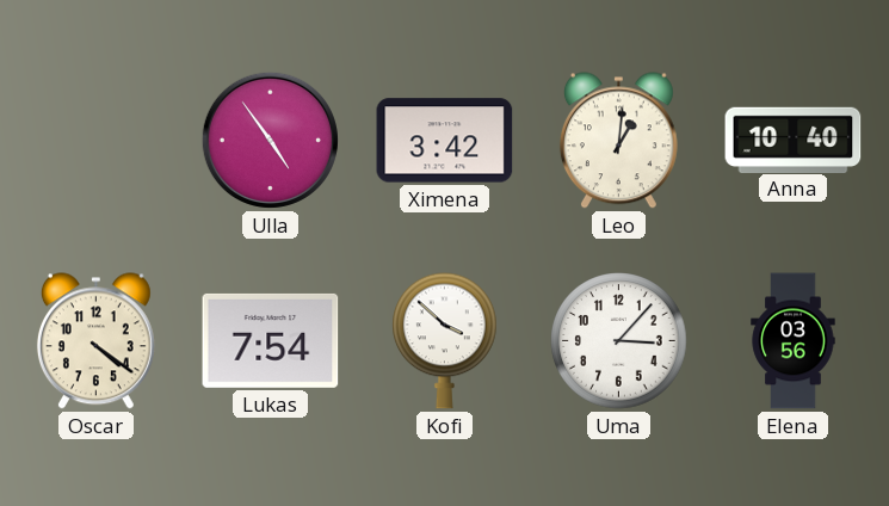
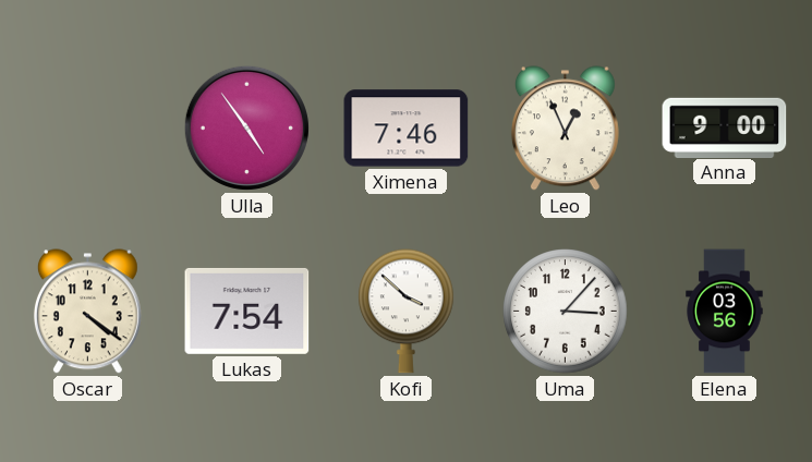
Ximena: 3:42 -> 7:46 (407, 129)
Leo: 1:01 -> 12:56 (565, 129)
Anna: 10:40 -> 9:00 (725, 127)
